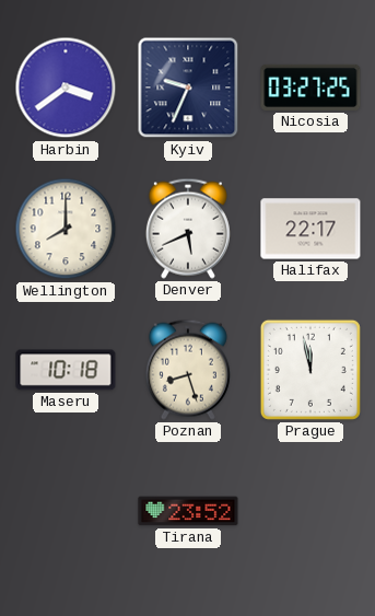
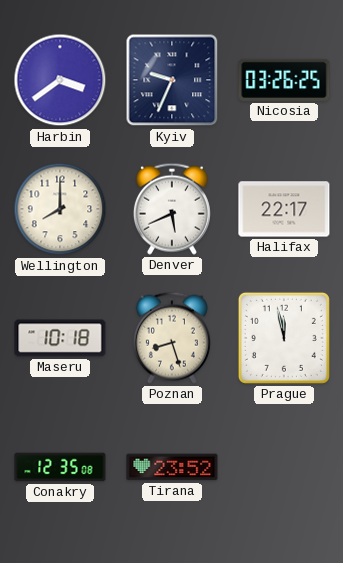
Nicosia: 03:27 -> 03:26 (284, 80)
Conakry: none -> 12:35 (60, 467)
